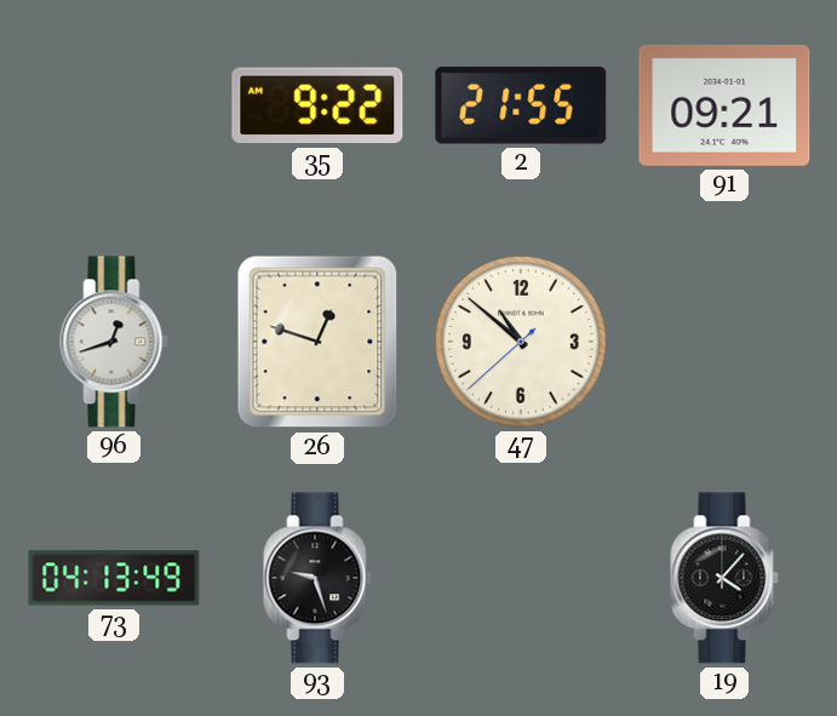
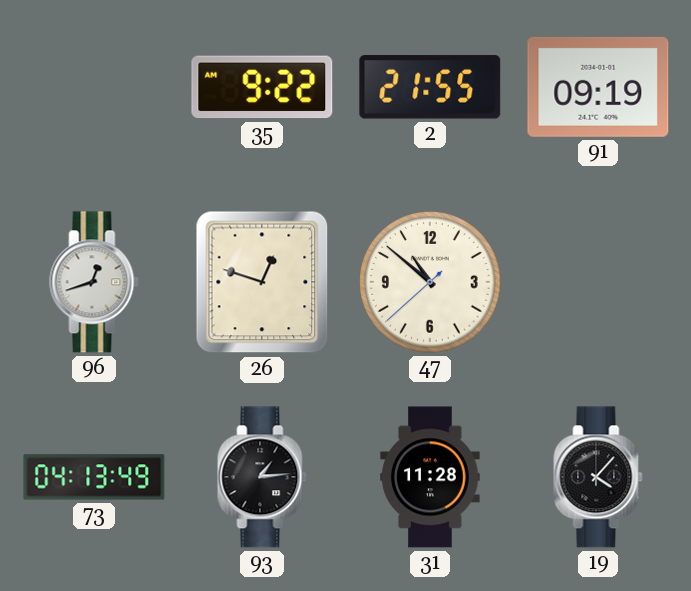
91: 09:21 -> 09:19 (598, 87)
93: 9:27 -> 1:14 (262, 477)
31: none -> 11:28 (430, 477)
